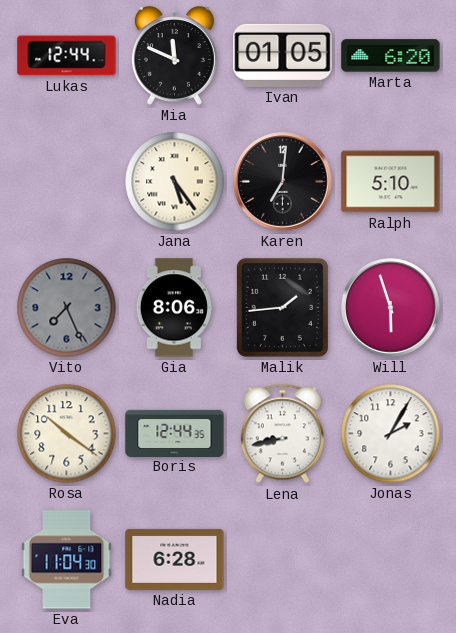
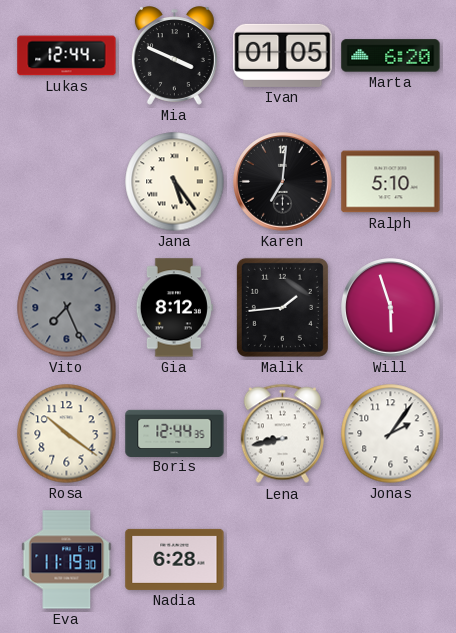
Mia: 11:49 -> 3:49 (174, 56)
Gia: 8:06 -> 8:12 (174, 308)
Jonas: 2:05 -> 2:06 (391, 434)
Eva: 11:04 -> 11:19 (67, 560)
